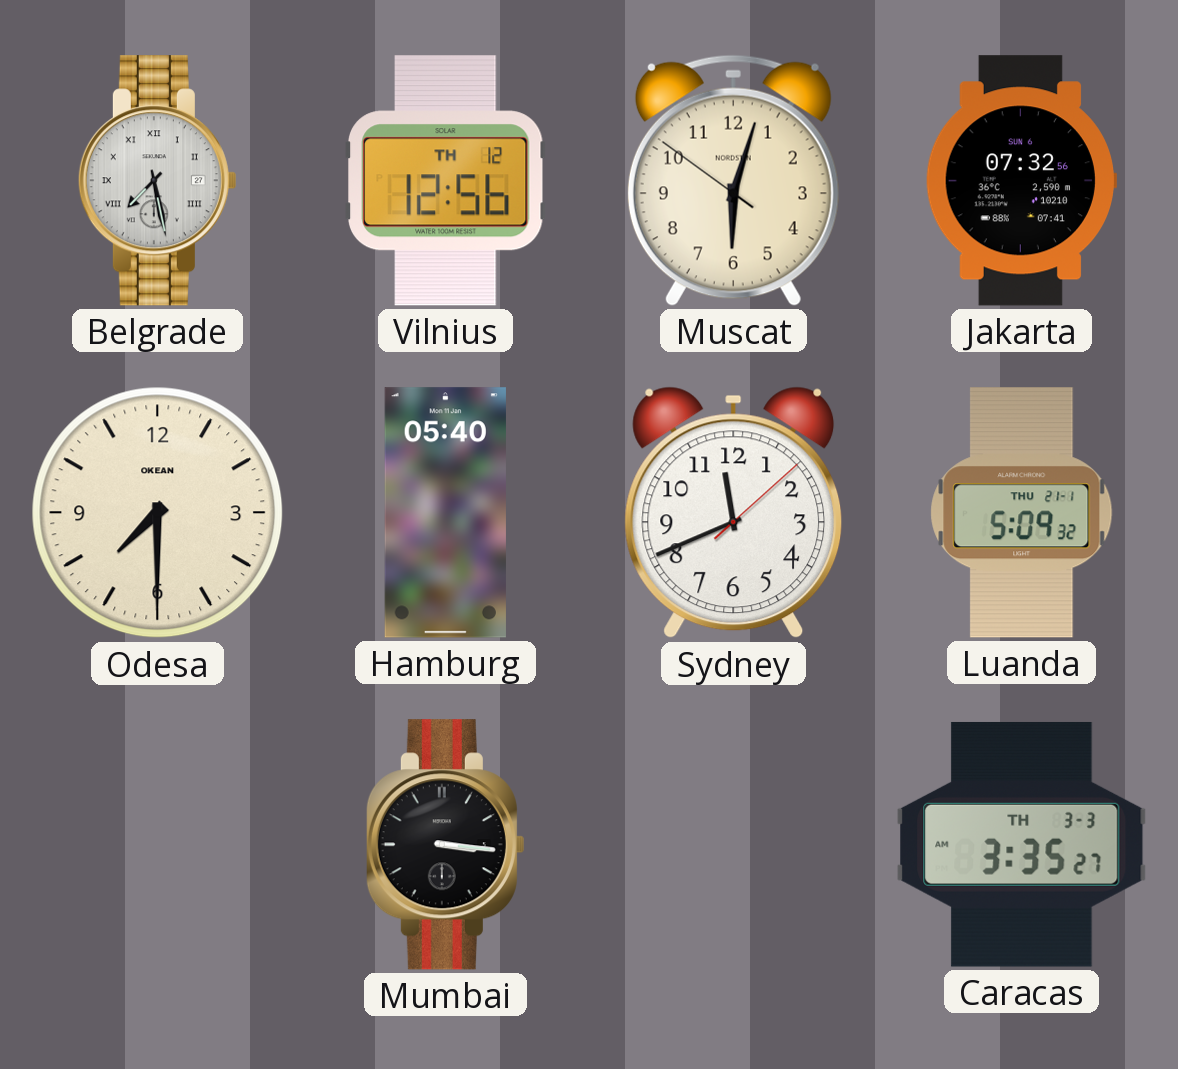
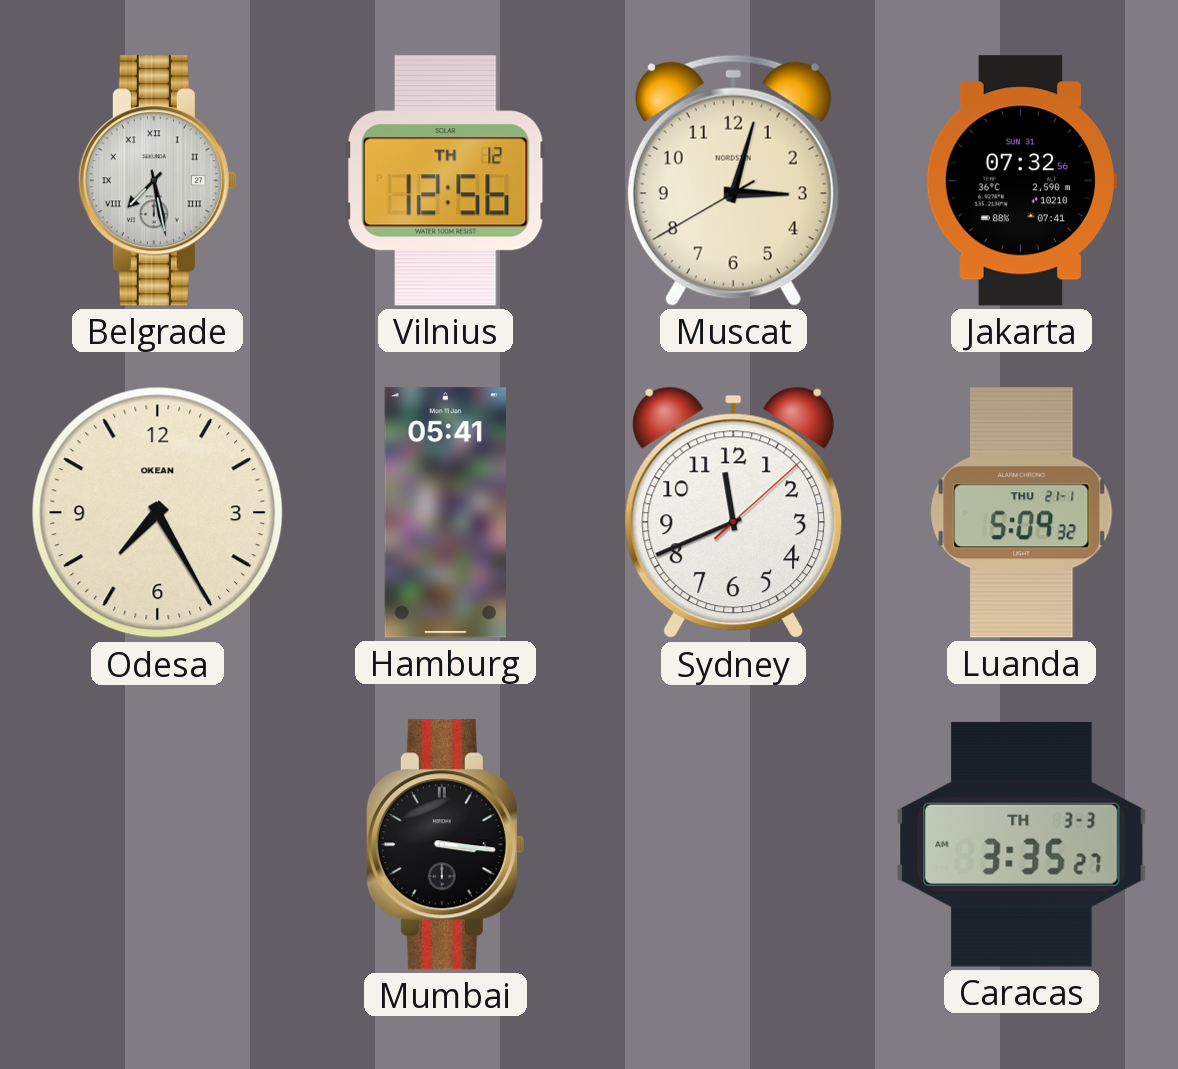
Muscat: 6:02 -> 3:02 (733, 180)
Jakarta date: SUN 6 -> SUN 31 (1021, 181)
Odesa: 7:30 -> 7:25 (158, 513)
Hamburg: 05:40 -> 05:41 (445, 513)
